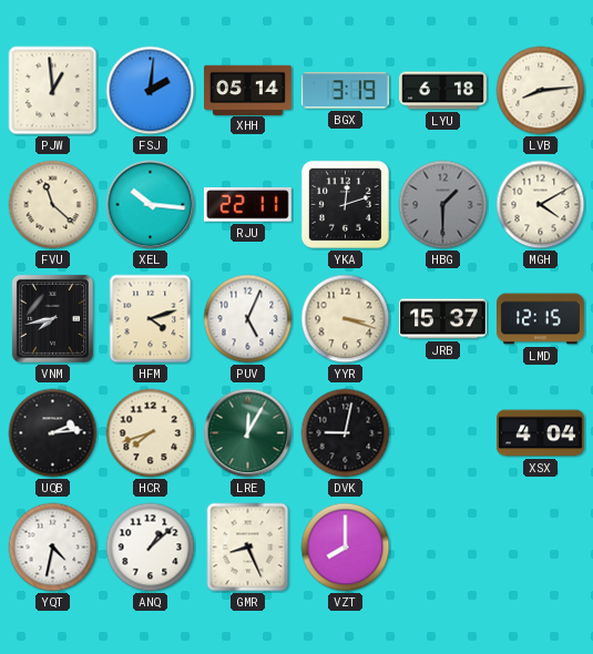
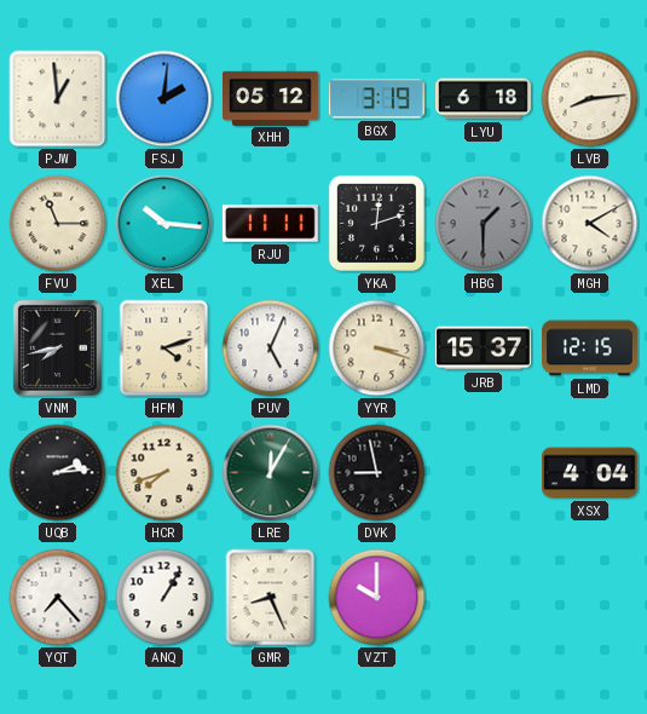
XHH: 05:14 -> 05:12 (271, 98)
FVU: 11:22 -> 11:15 (58, 224)
RJU: 22:11 -> 11:11 (270, 224)
DVK: 9:02 -> 8:58 (377, 473)
YQT: 4:32 -> 7:23 (58, 598)
ANQ: 1:08 -> 1:05 (164, 598)
VZT: 8:00 -> 10:00 (377, 598)
